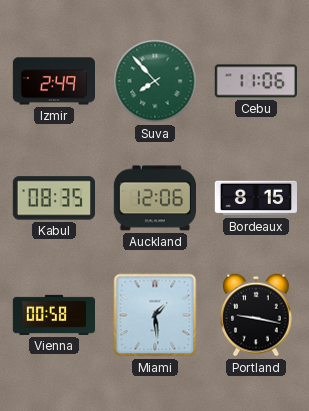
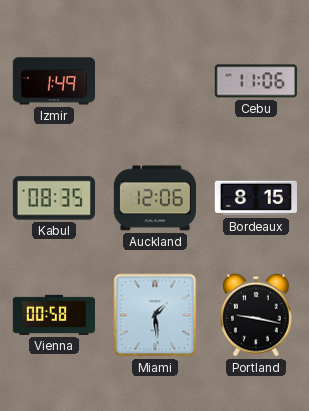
Izmir: 2:49 -> 1:49 (53, 81)
Suva: 7:53 -> none (155, 81)
